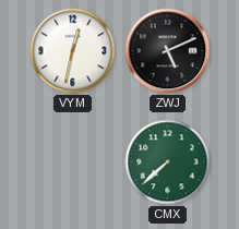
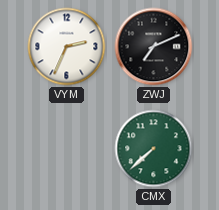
VYM: 12:32 -> 2:34 (67, 47)
ZWJ: 5:11 -> 7:11 (154, 47)
